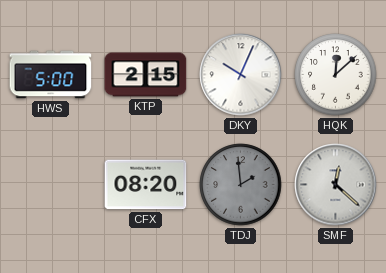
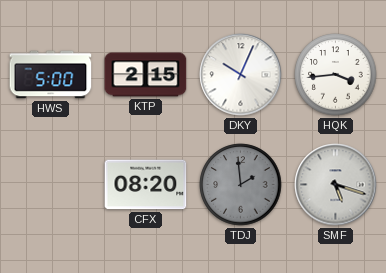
HQK: 12:08 -> 3:44 (336, 75)
SMF: 12:22 -> 5:18 (336, 185)
